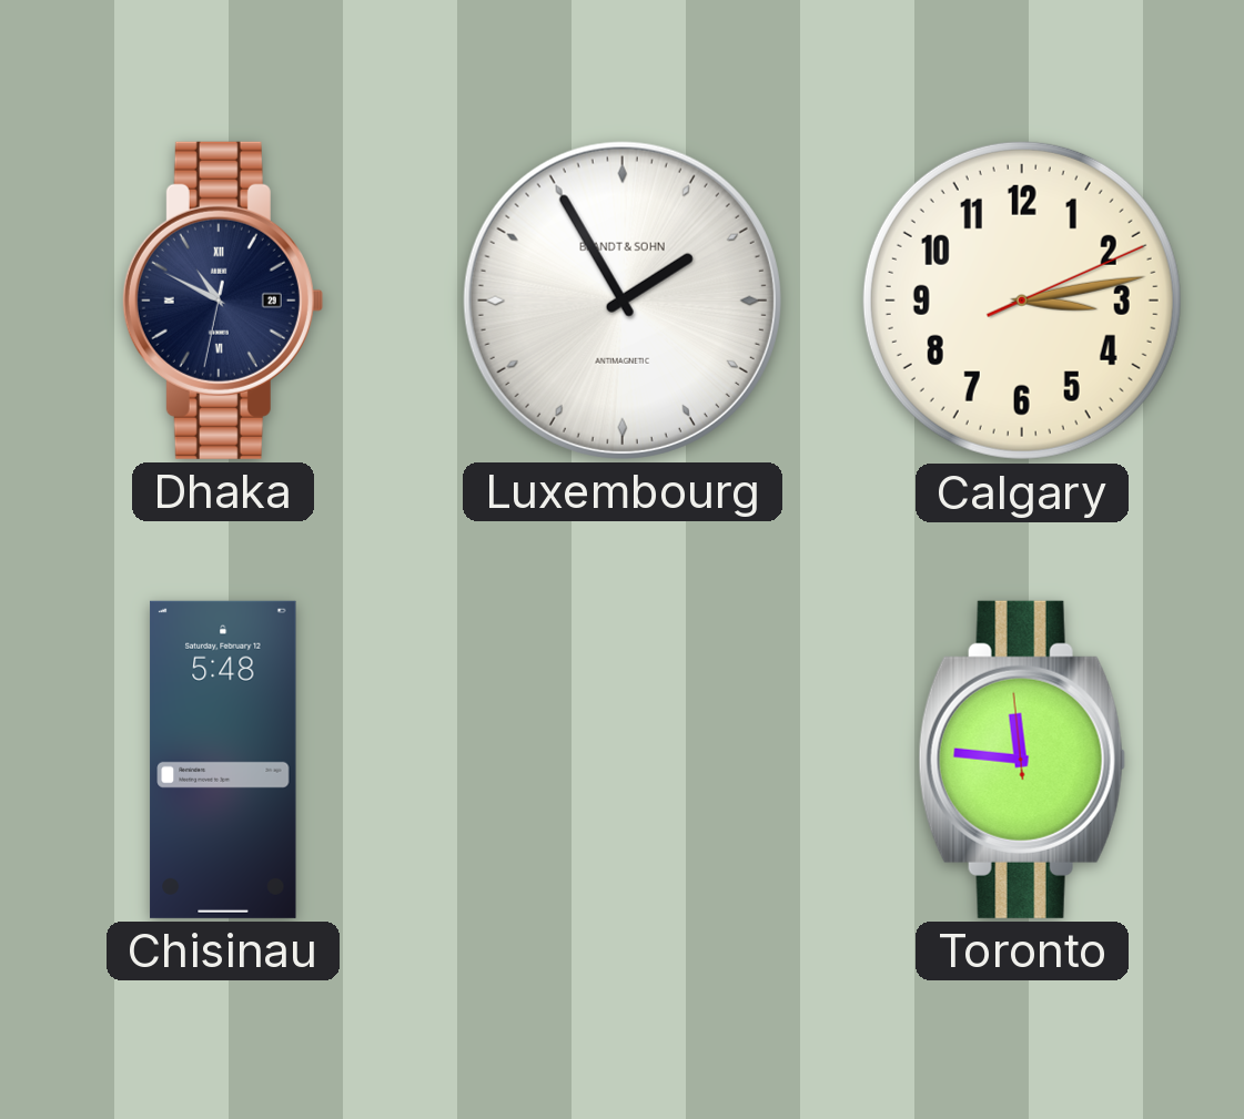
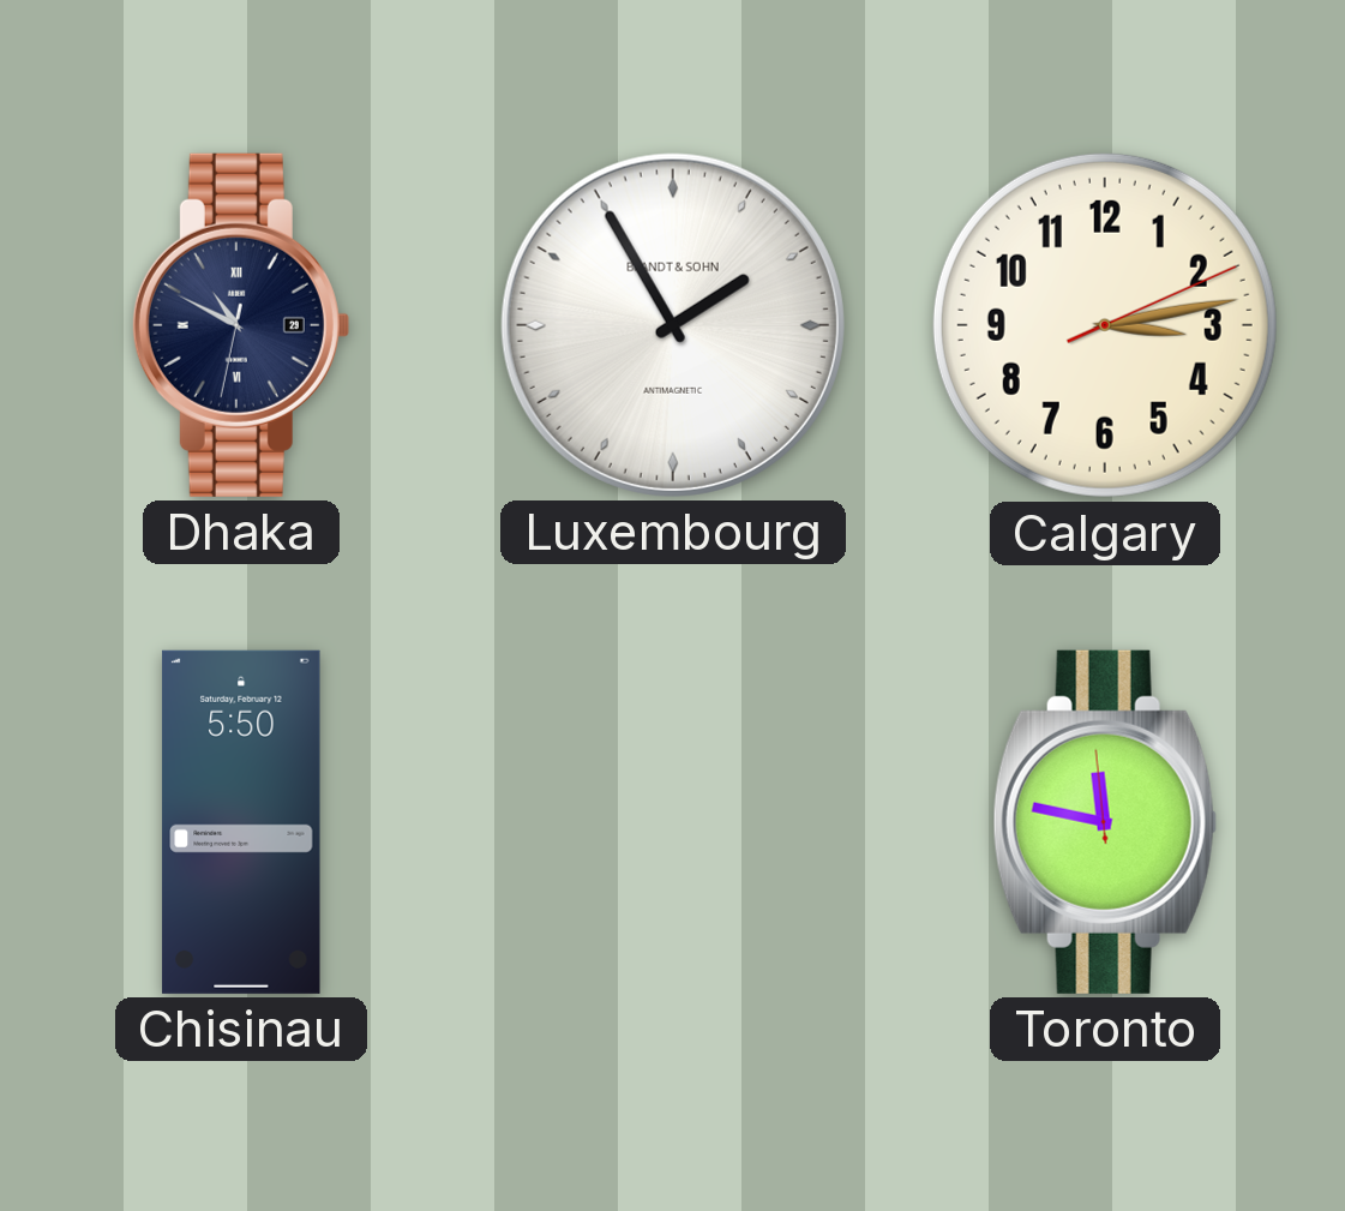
Chisinau: 5:48 -> 5:50 (241, 822)
Toronto: 11:45 -> 11:46 (1105, 822)
